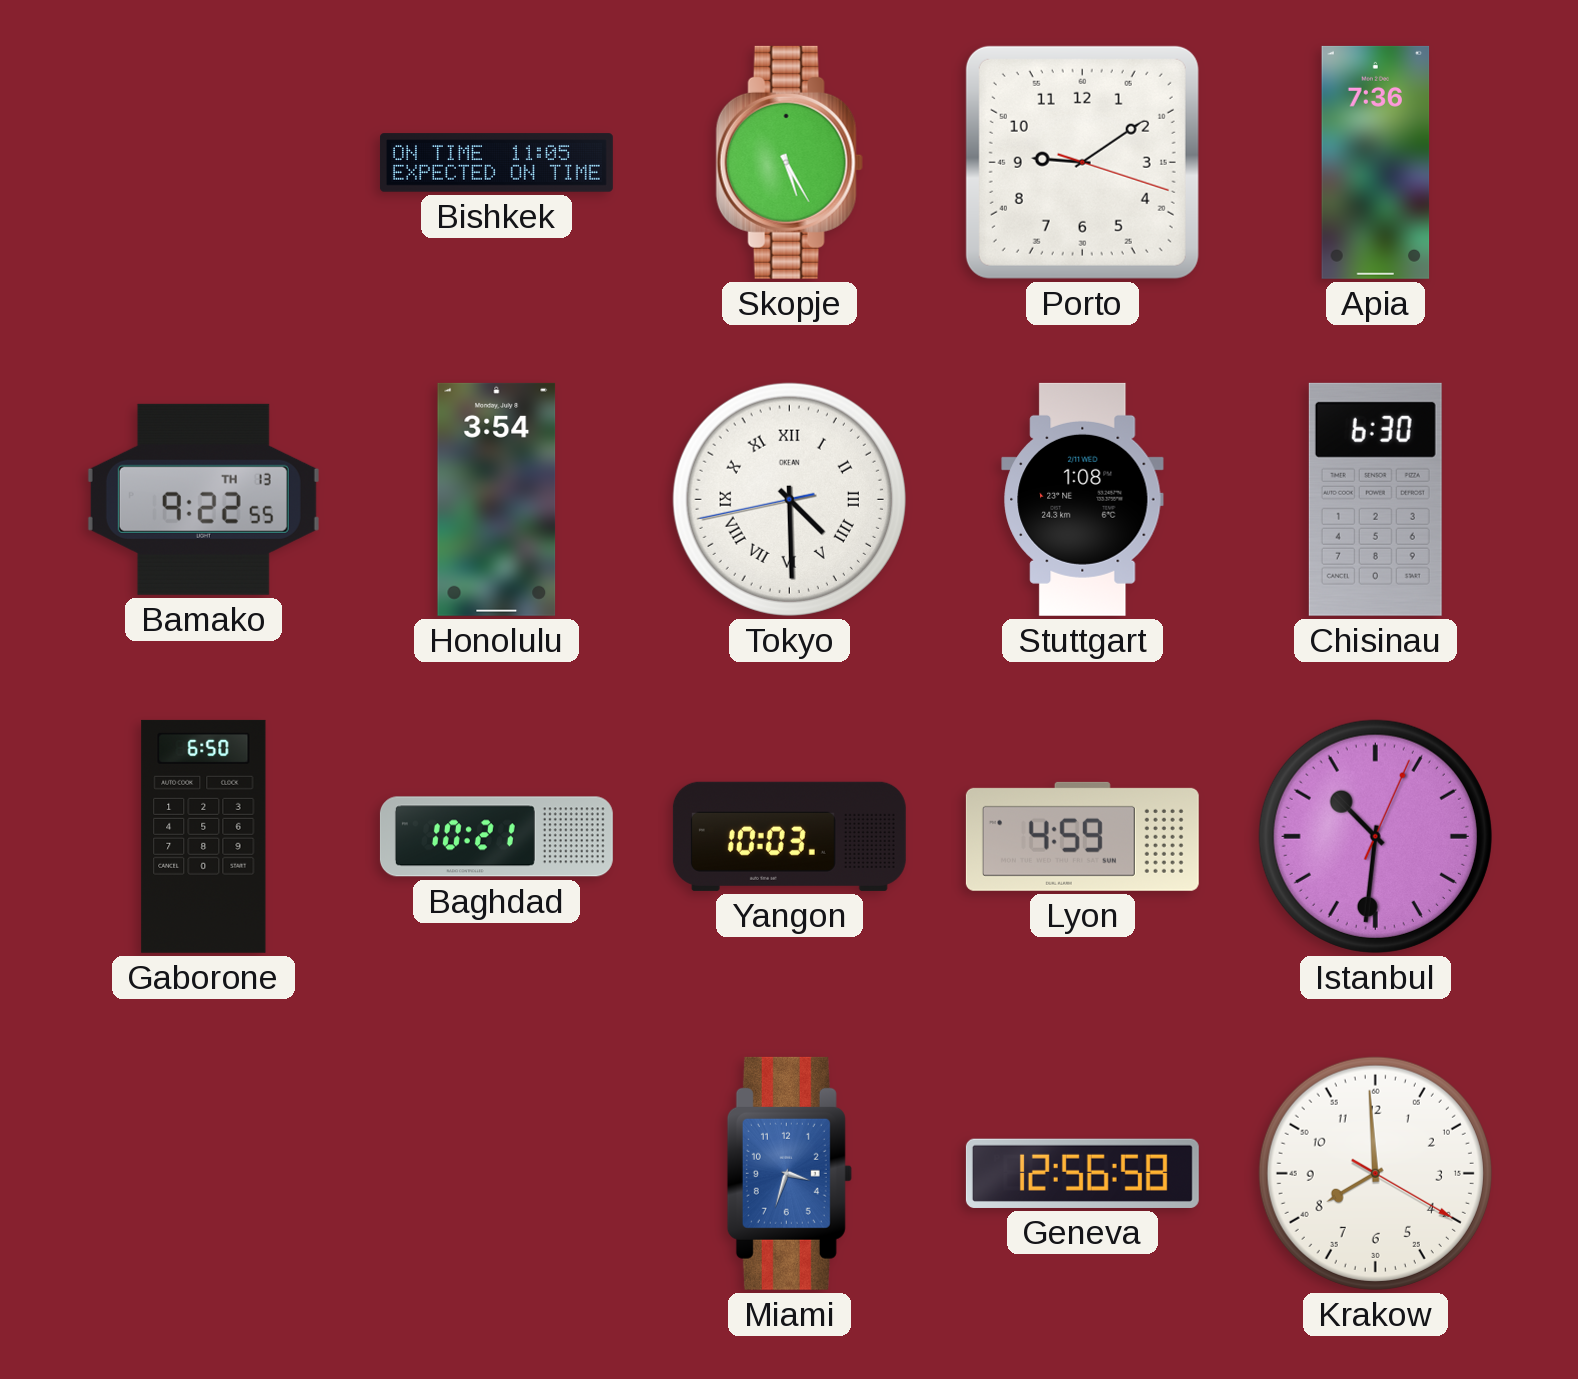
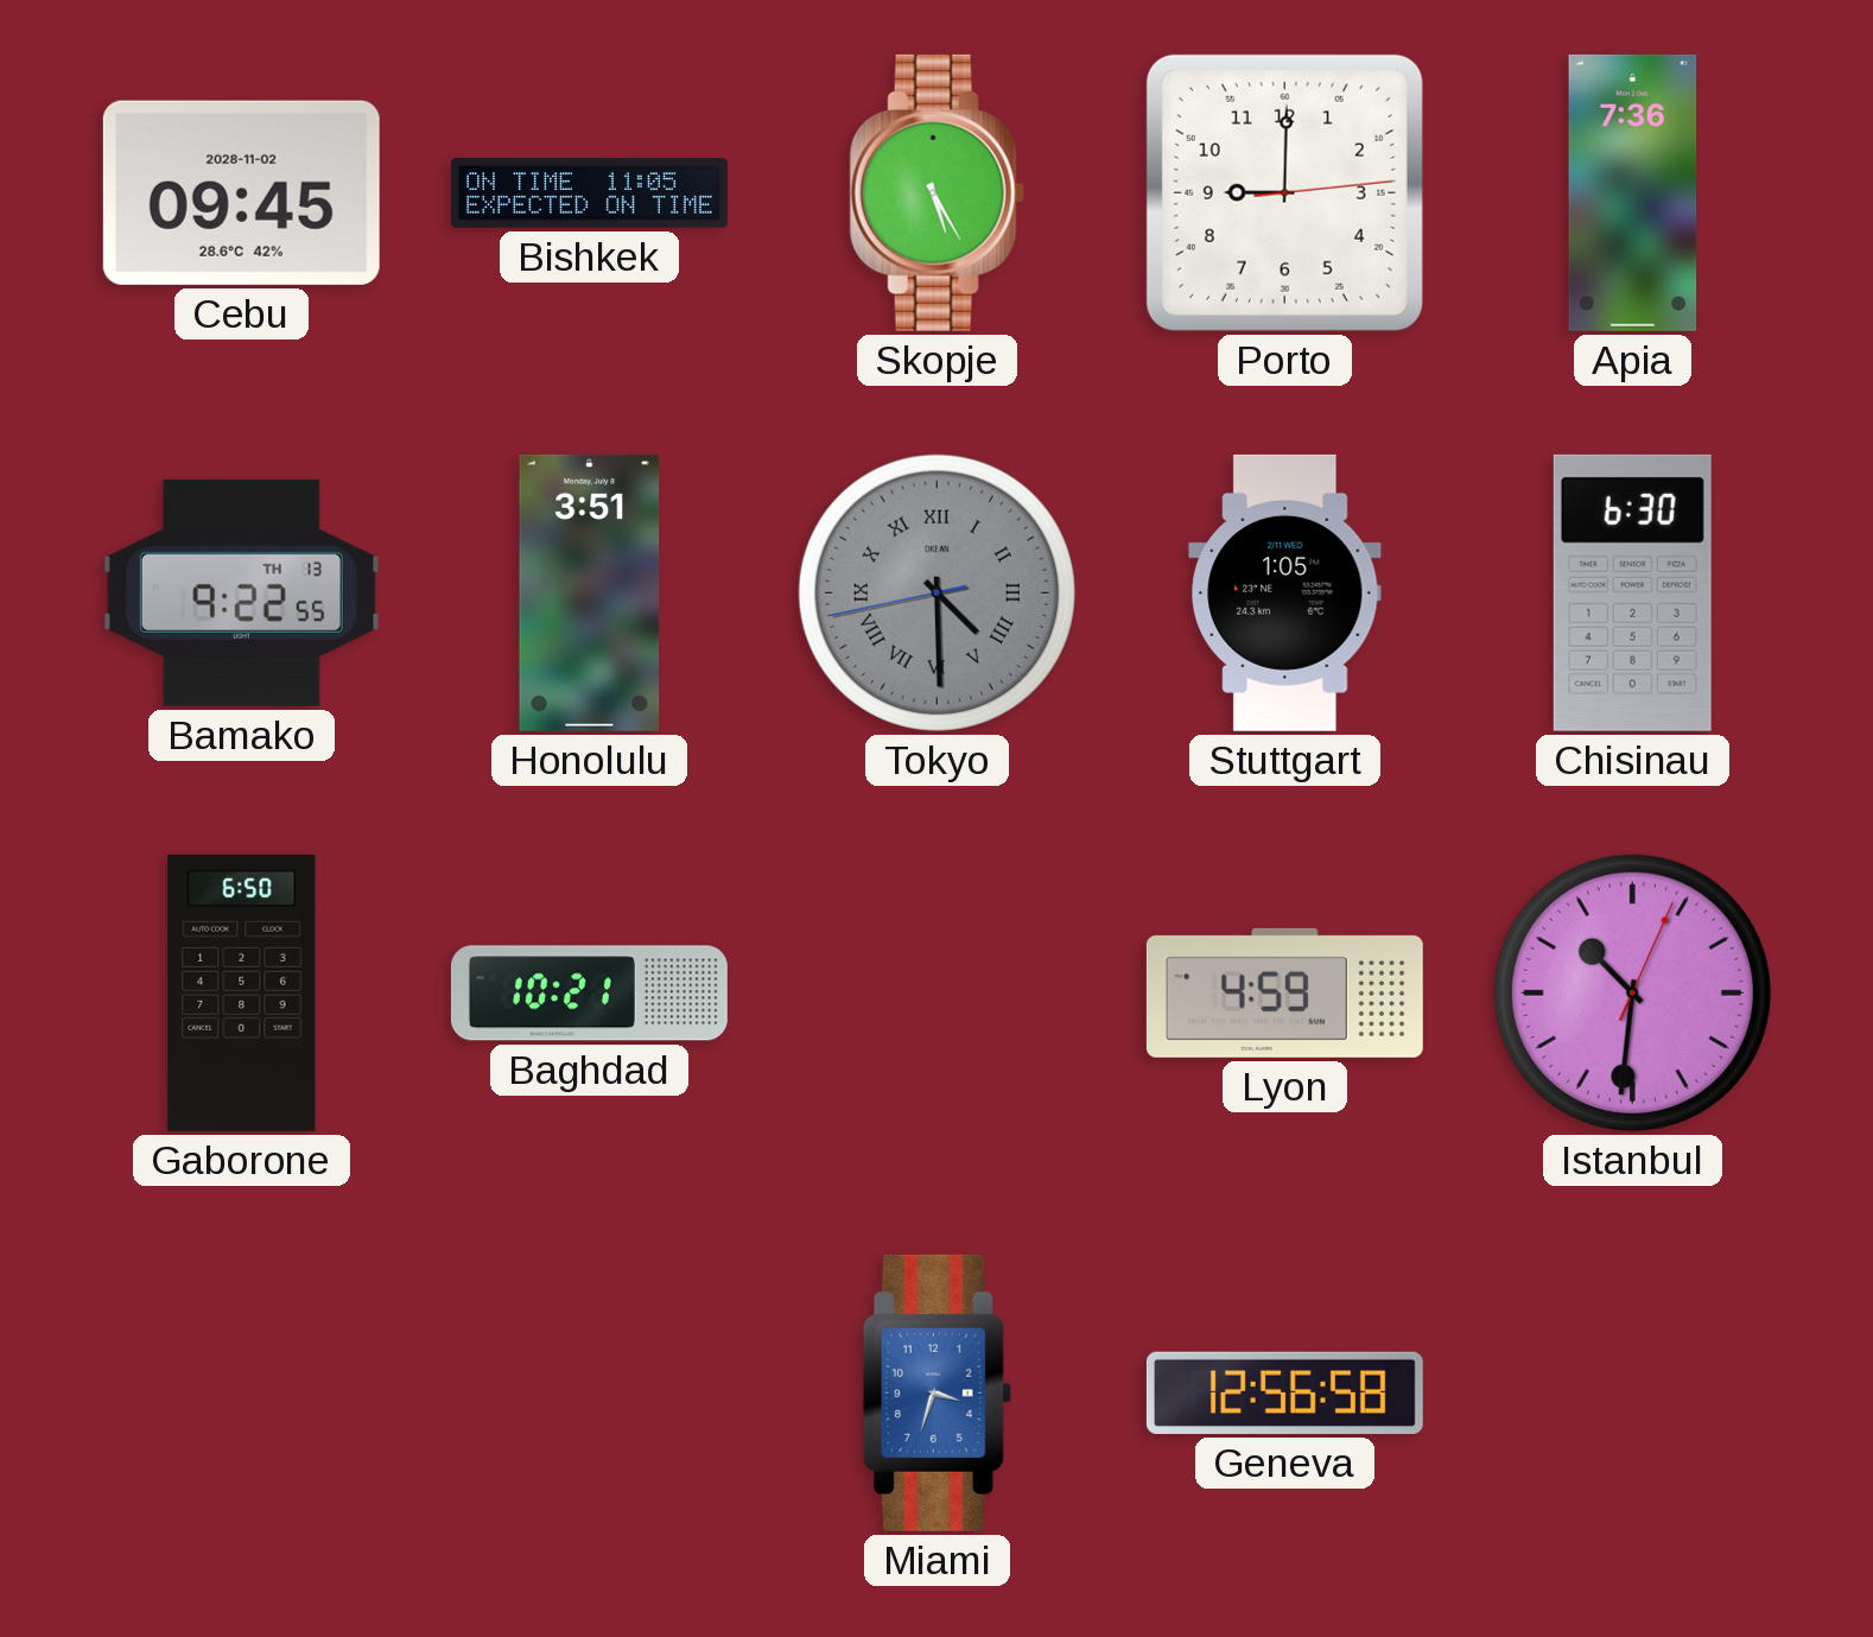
Cebu: none -> 09:45 (241, 192)
Porto: 9:09 -> 9:00 (1284, 192)
Honolulu: 3:54 -> 3:51 (590, 592)
Tokyo dial: white -> grey (936, 592)
Stuttgart: 1:08 -> 1:05 (1285, 592)
Yangon: 10:03 -> none (789, 836)
Krakow: 7:59 -> none (1375, 1173)
